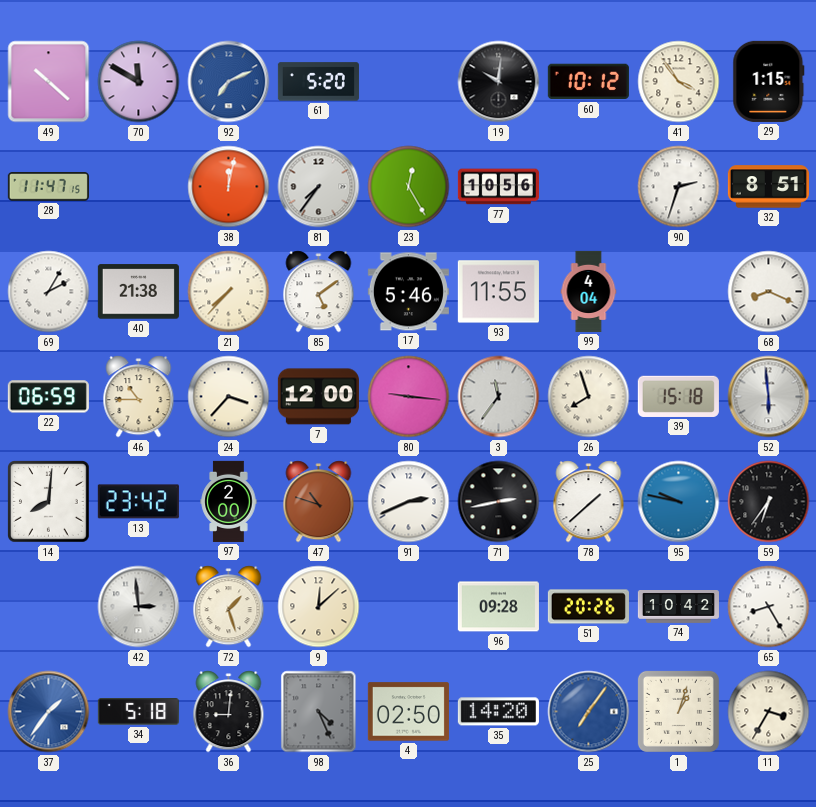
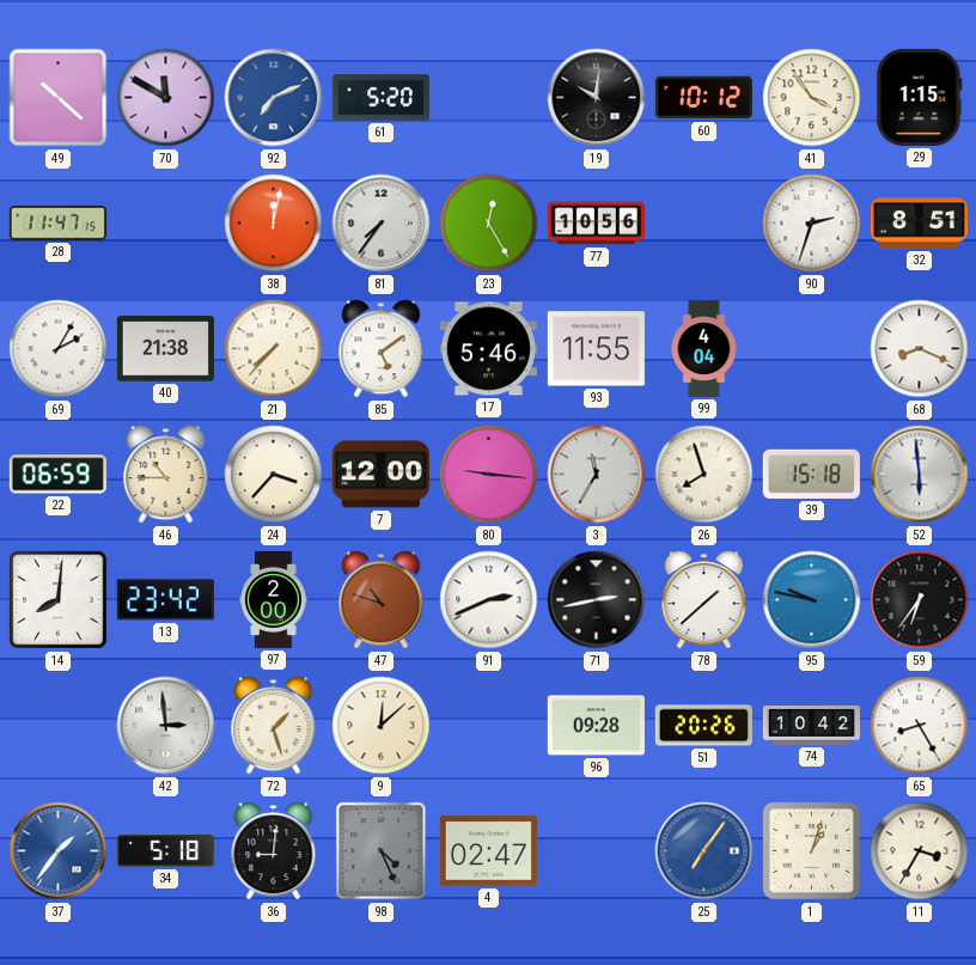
3: 11:36 -> 11:35 (597, 475)
4: 02:50 -> 02:47 (488, 851)
35: 14:20 -> none (498, 712)
